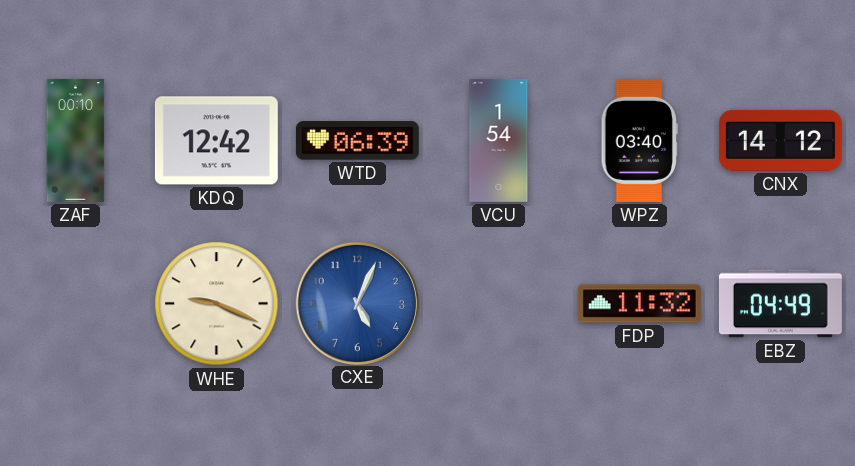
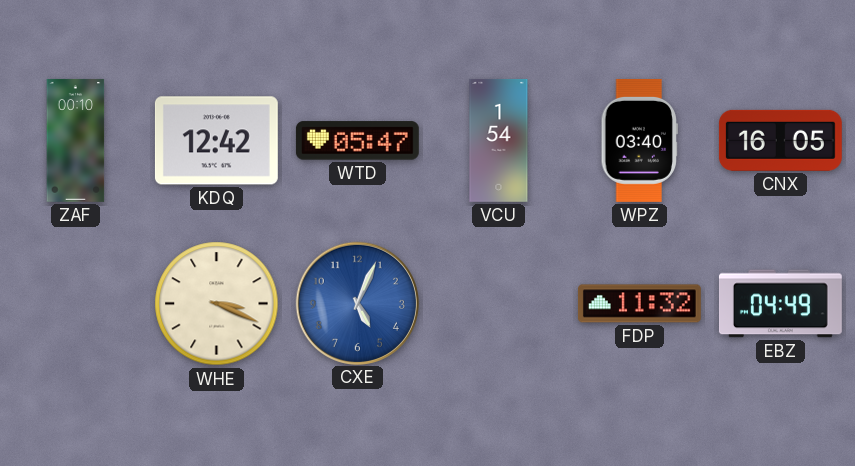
WTD: 06:39 -> 05:47 (357, 141)
CNX: 14:12 -> 16:05 (780, 140)
WHE: 9:19 -> 3:19 (217, 304)
